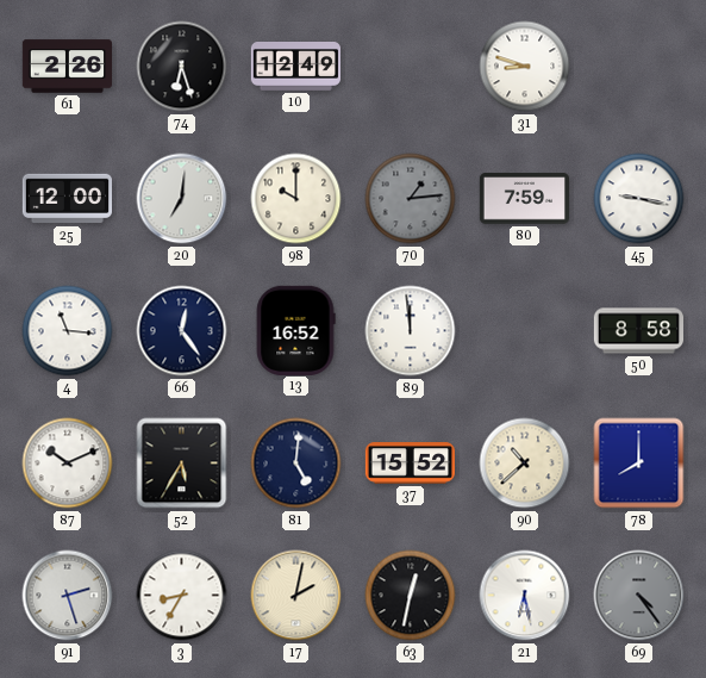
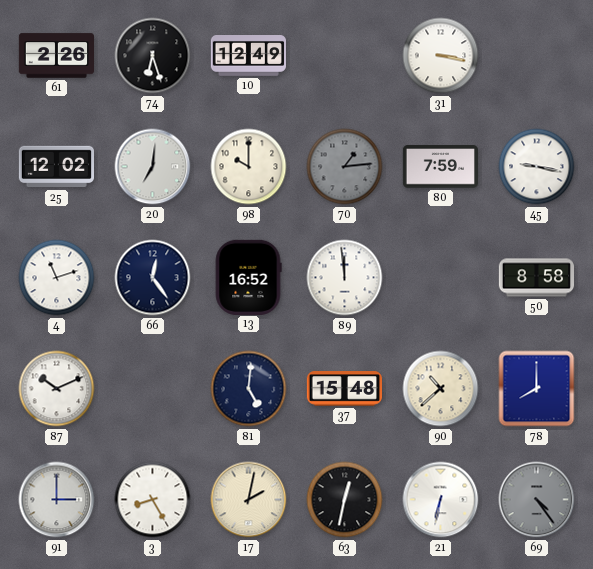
31: 8:48 -> 3:17 (441, 56)
25: 12:00 -> 12:02 (56, 167)
4: 11:16 -> 11:12 (57, 278)
52: 5:35 -> none (182, 464)
37: 15:52 -> 15:48 (344, 389)
91: 2:27 -> 3:00 (57, 500)
3: 8:35 -> 8:25 (153, 500)
21: 6:28 -> 6:32 (441, 500)
